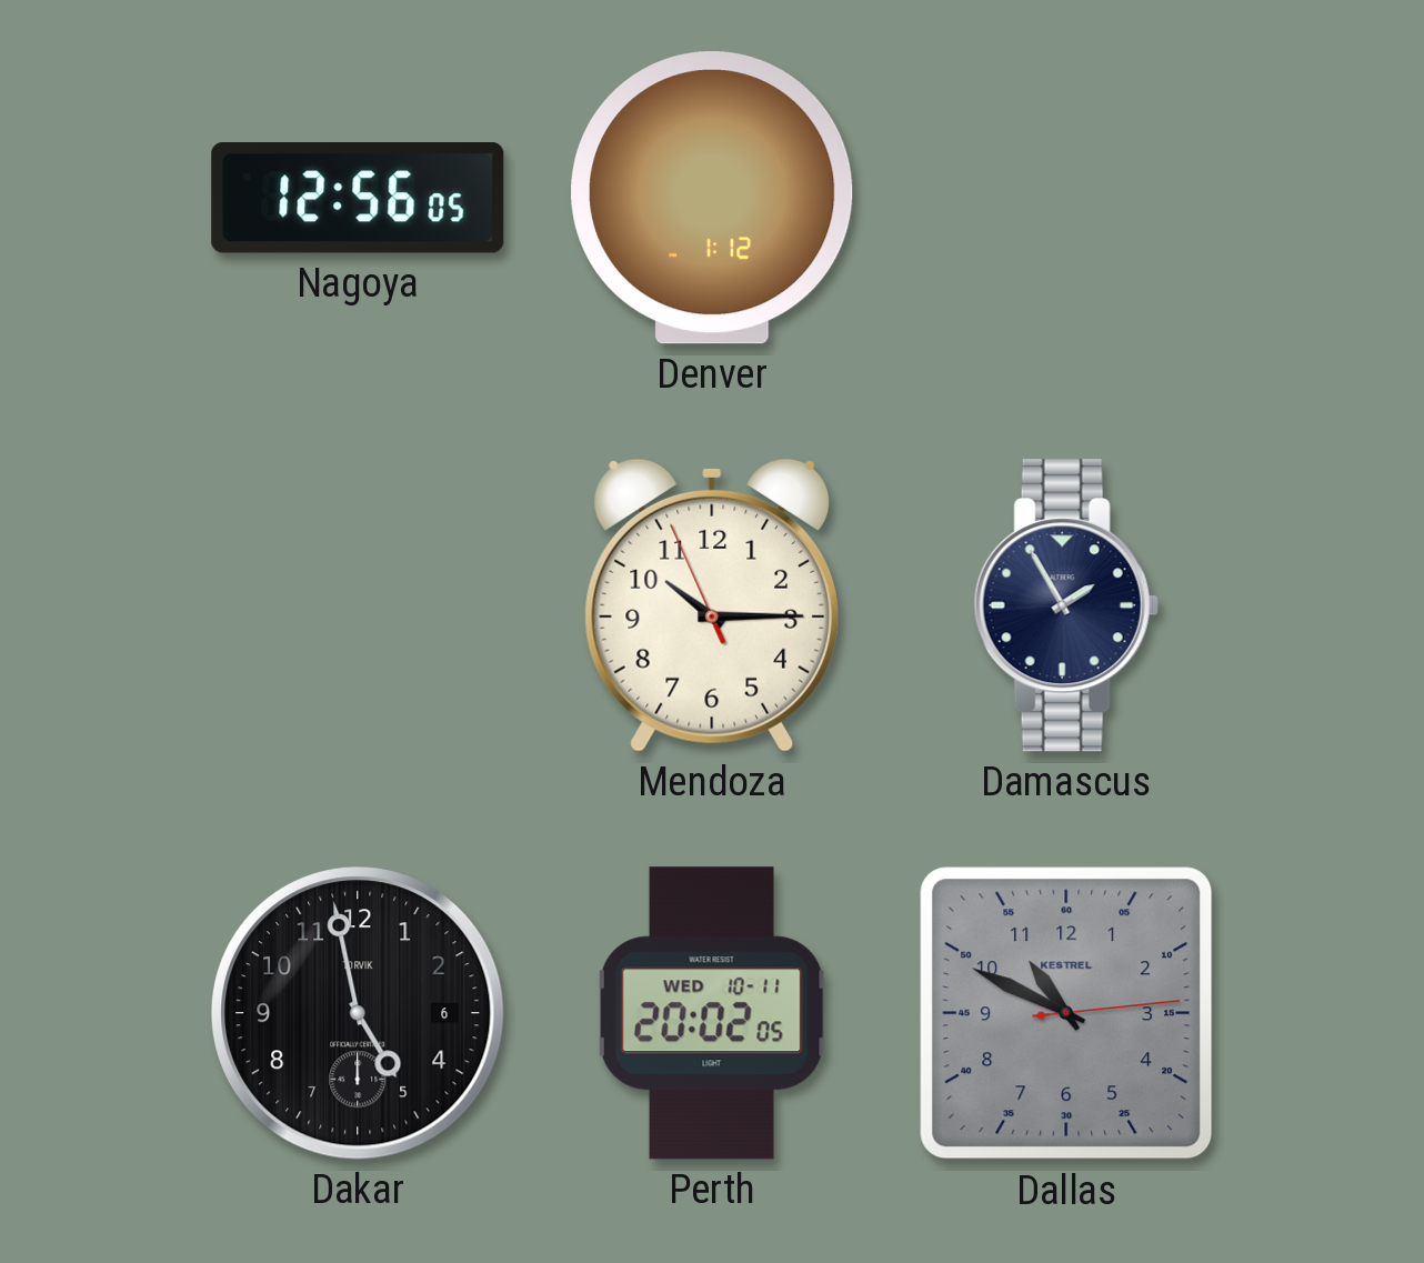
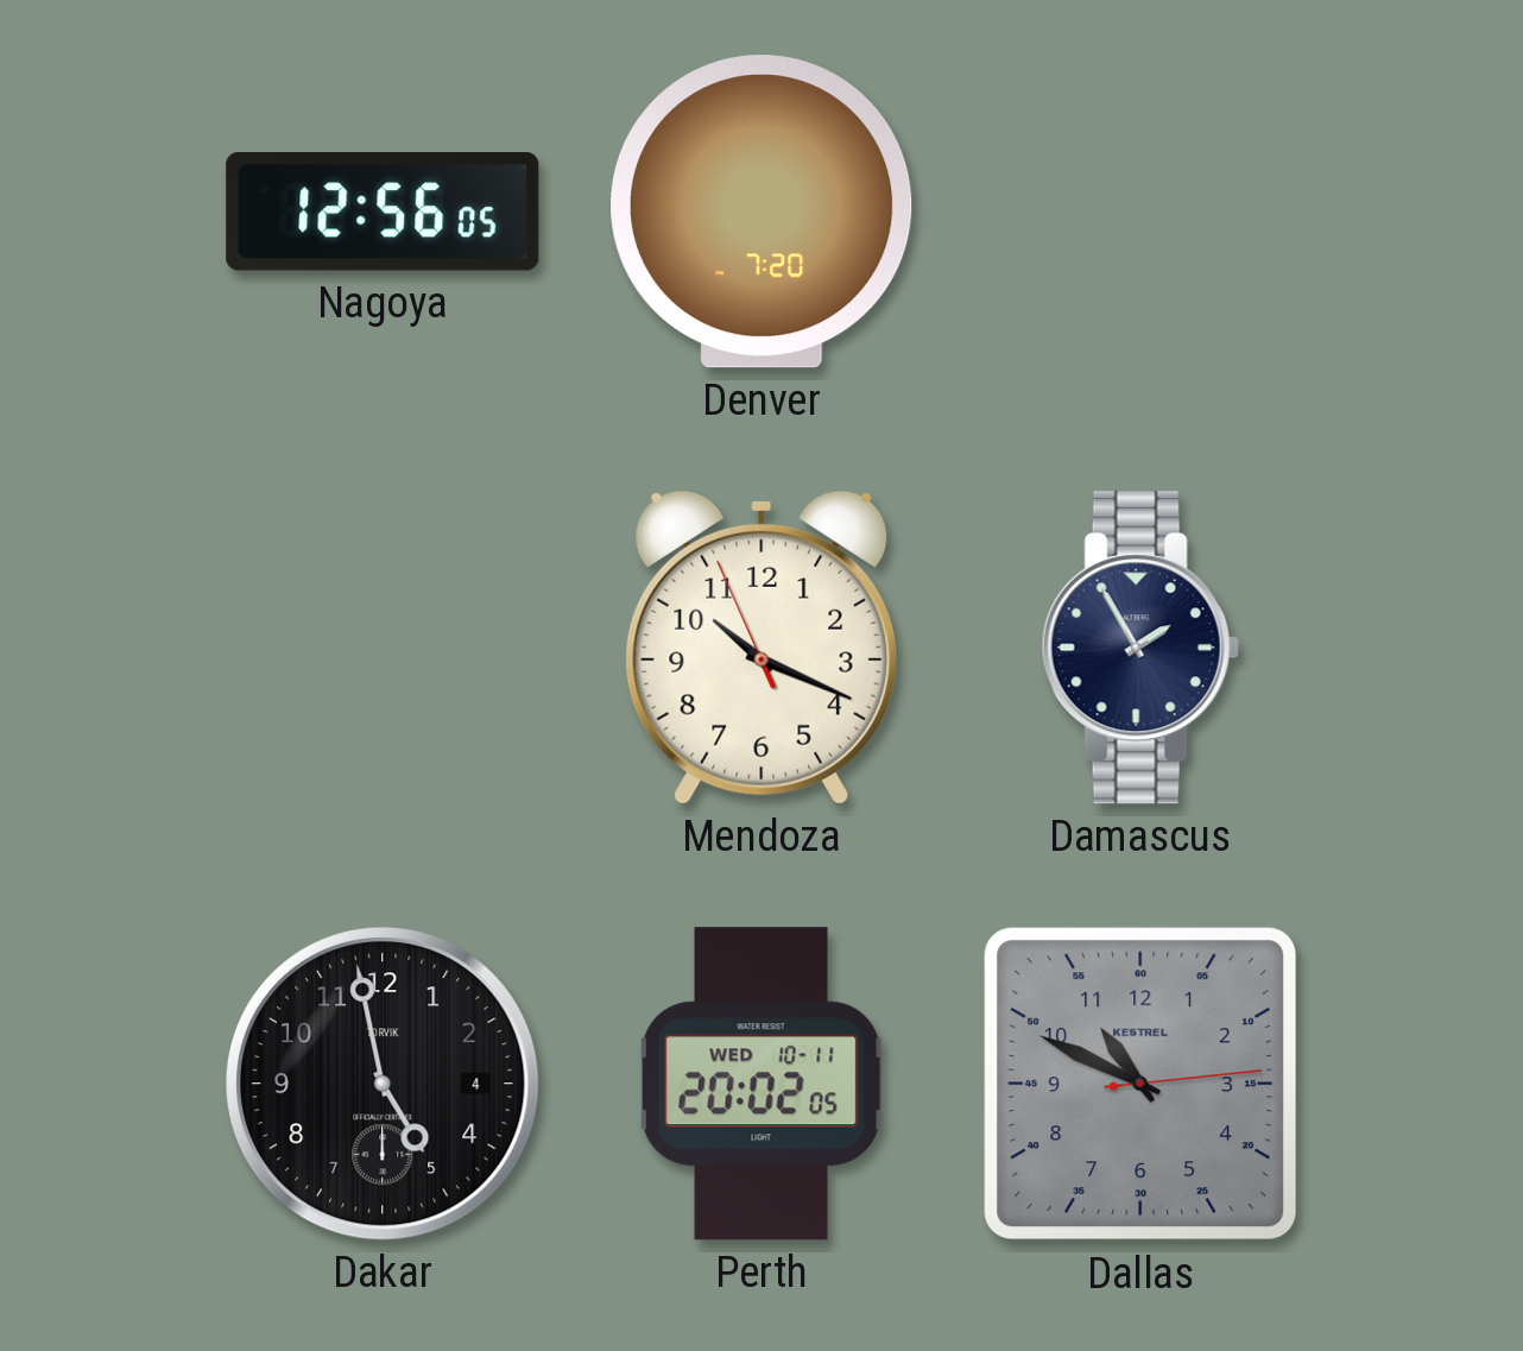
Denver: 1:12 -> 7:20 (761, 212)
Mendoza: 10:14 -> 10:18 (760, 648)
Dakar date: 6 -> 4 (383, 1084)
